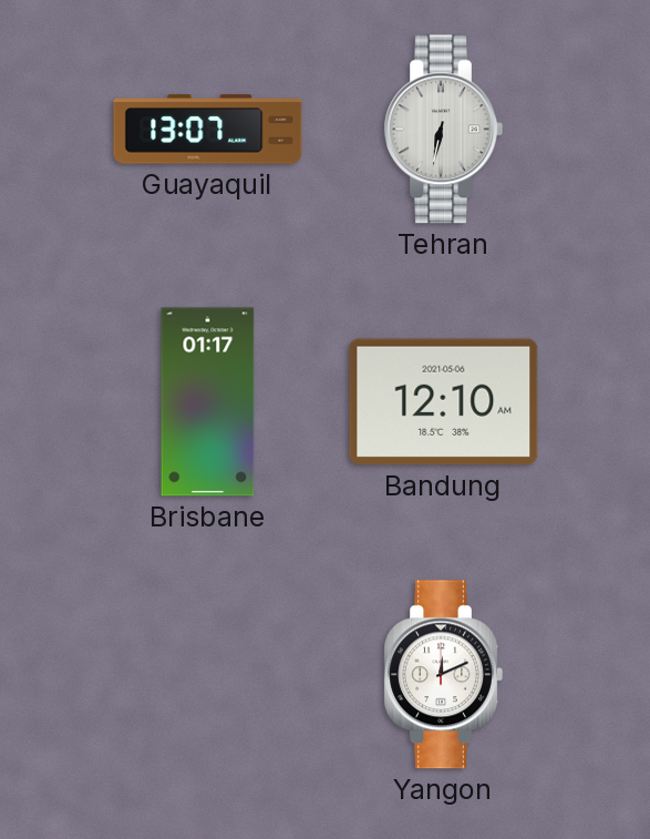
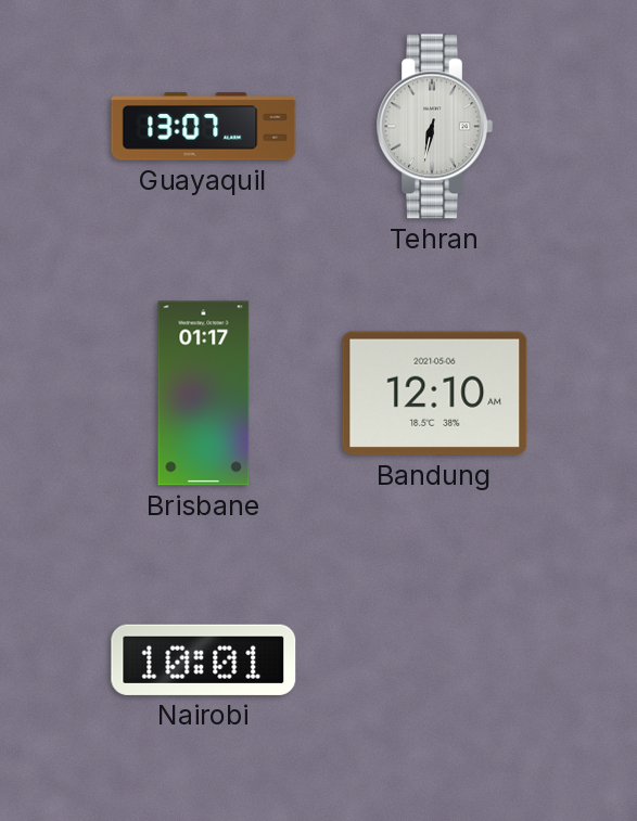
Nairobi: none -> 10:01 (204, 659)
Yangon: 12:11 -> none (443, 675)
